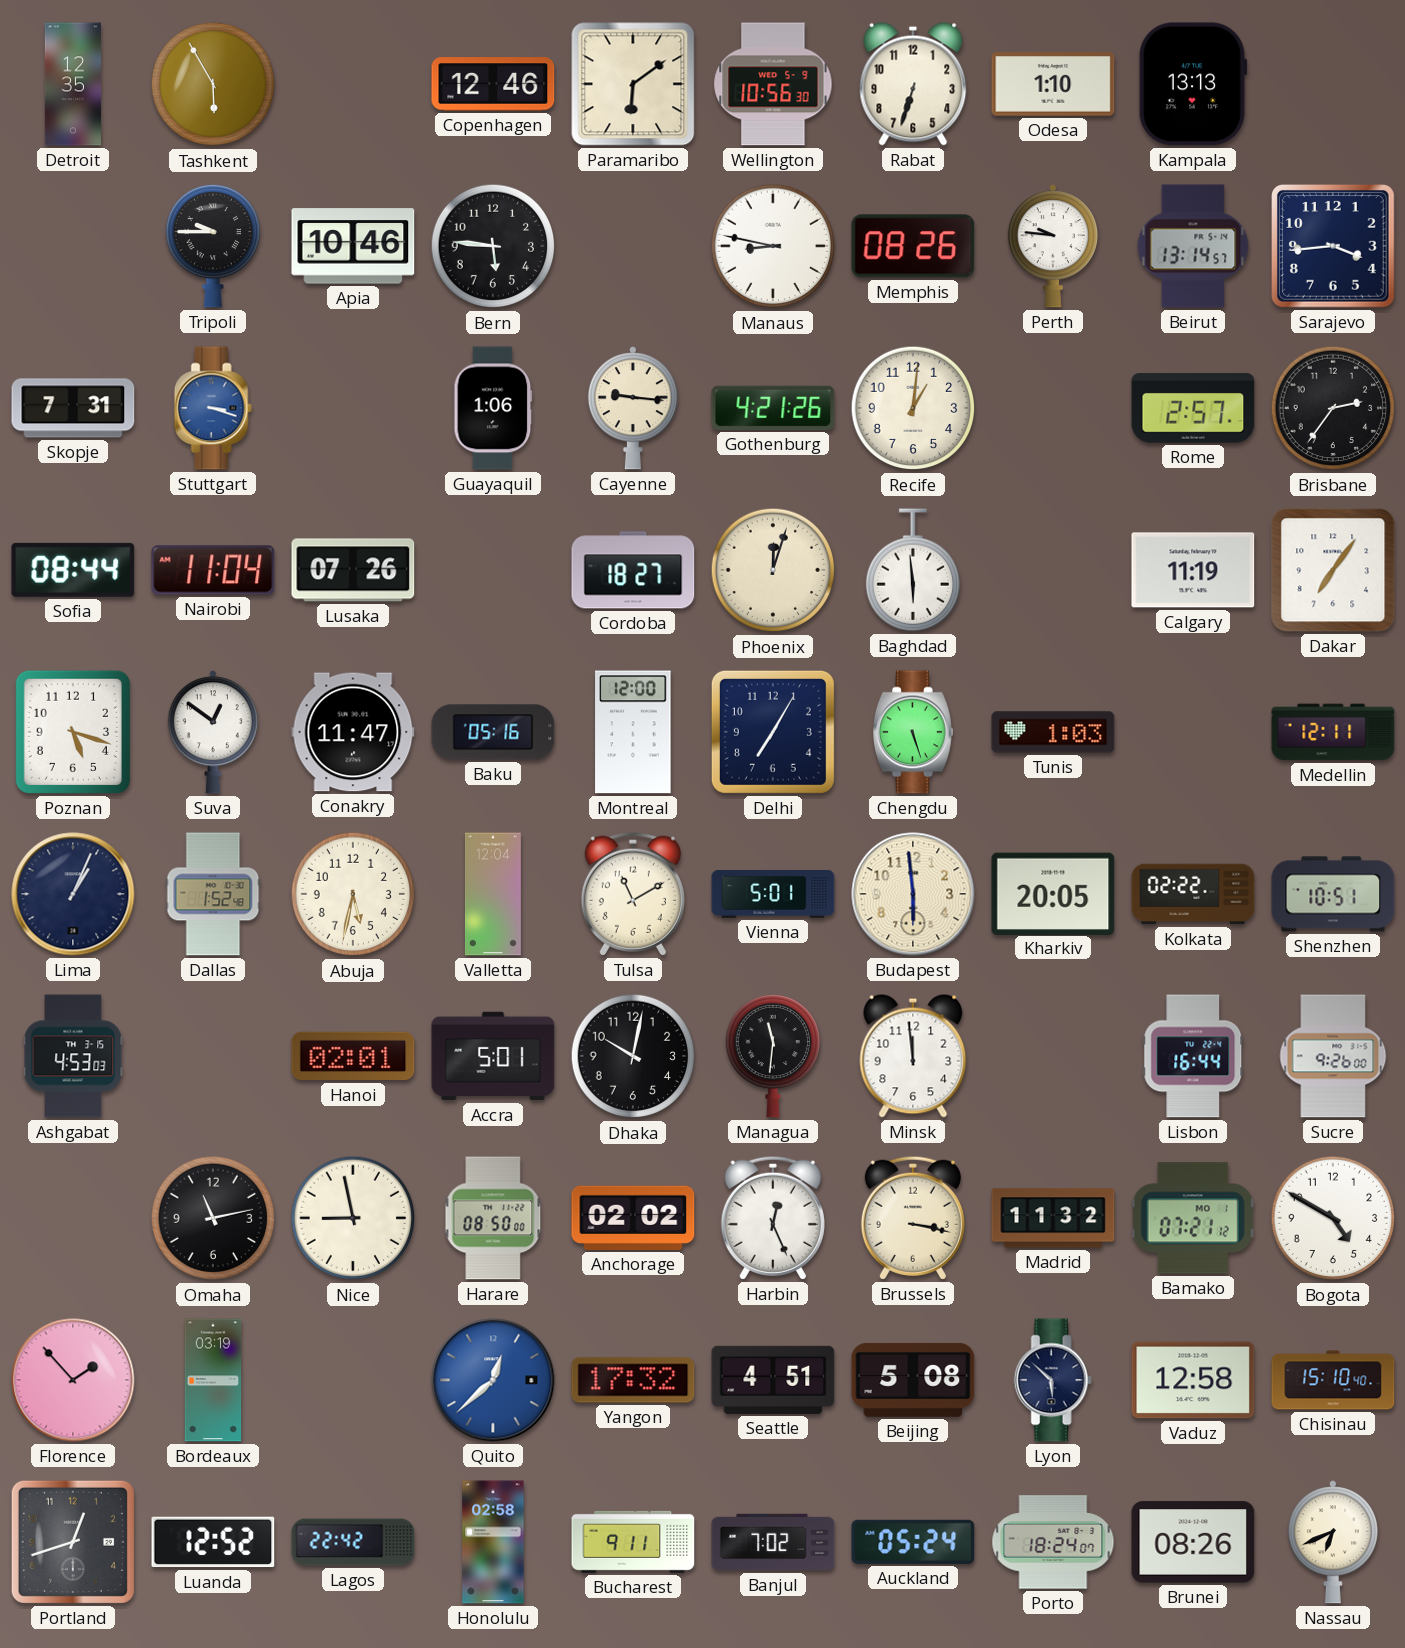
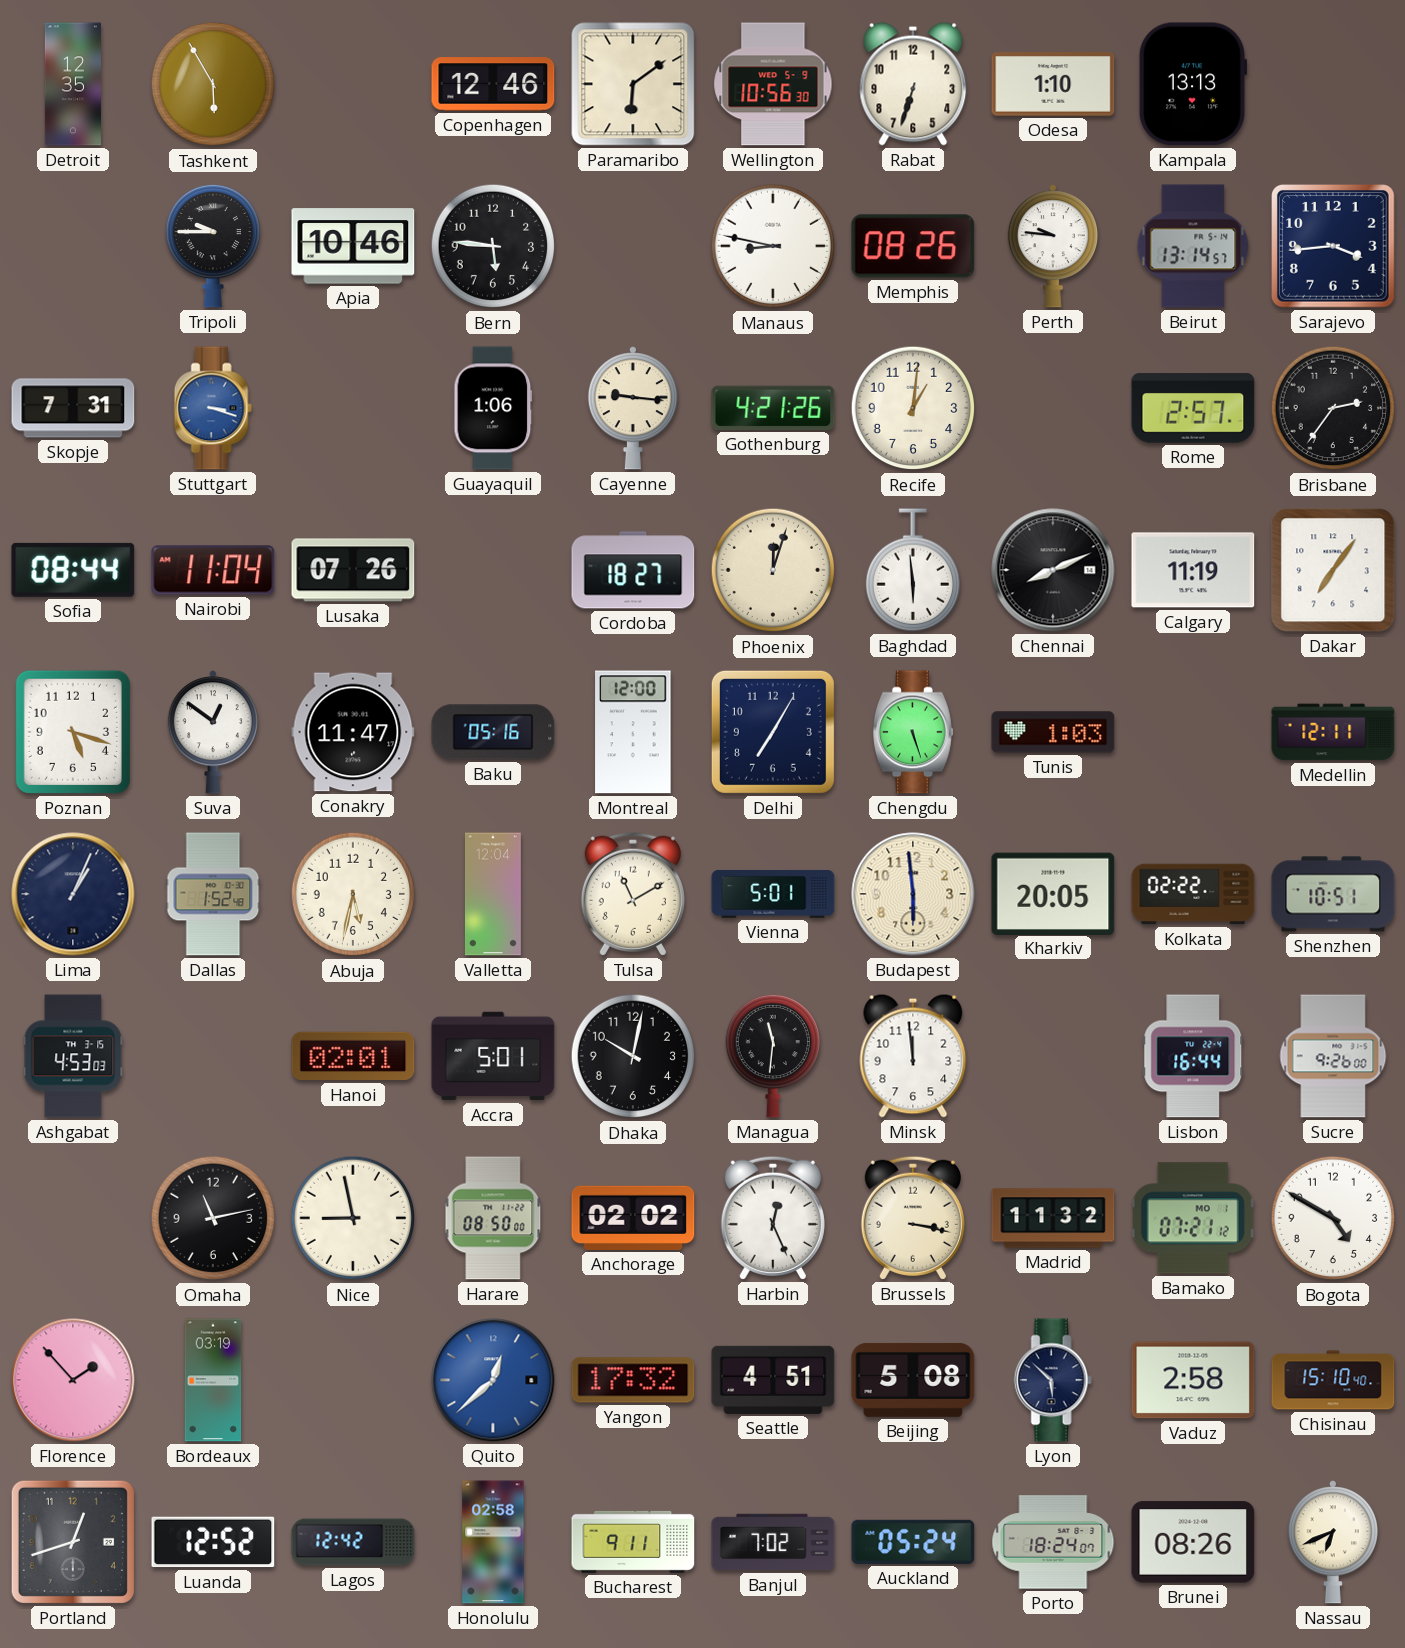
Chennai: none -> 8:11 (1053, 570)
Vaduz: 12:58 -> 2:58 (1193, 1380)
Lagos: 22:42 -> 12:42 (353, 1542)
